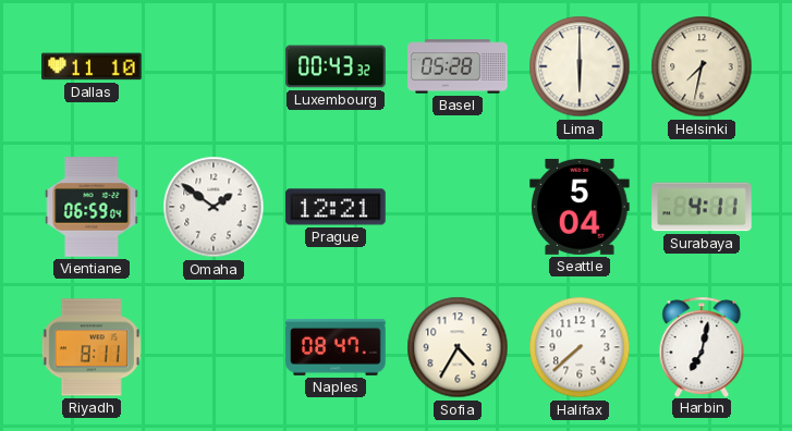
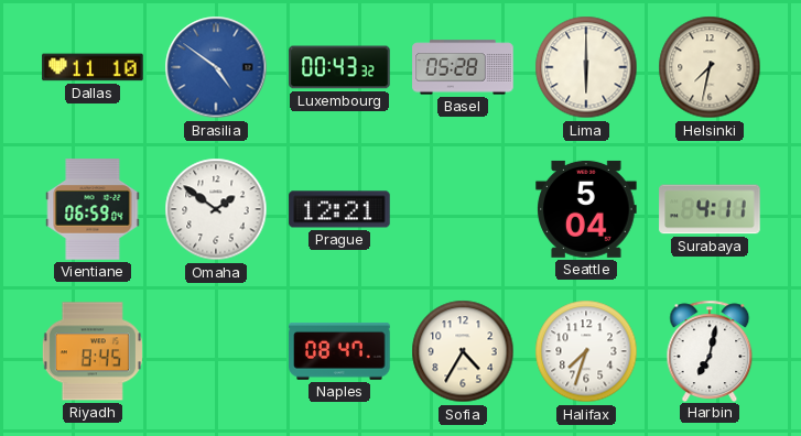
Brasilia: none -> 4:51 (216, 67)
Riyadh: 8:11 -> 8:45 (93, 351)
Halifax: 7:38 -> 7:33 (586, 351)
